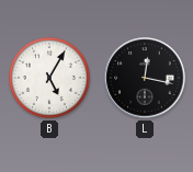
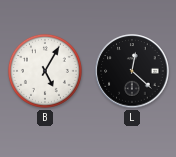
L: 12:17 -> 12:22 (132, 71)
